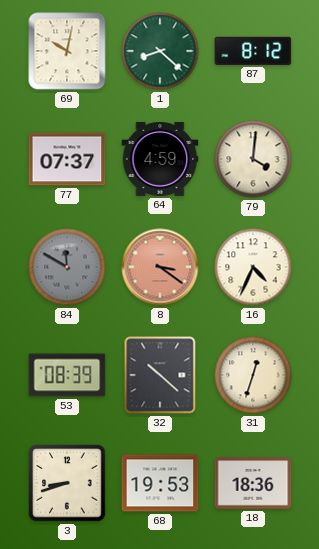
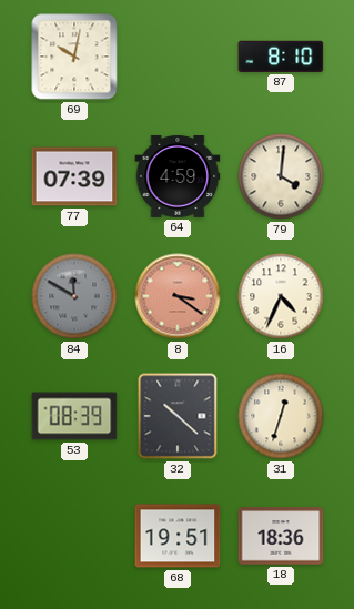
1: 8:22 -> none (160, 51)
87: 8:12 -> 8:10 (281, 57)
77: 07:37 -> 07:39 (74, 176)
3: 8:42 -> none (67, 483)
68: 19:53 -> 19:51 (178, 536)
